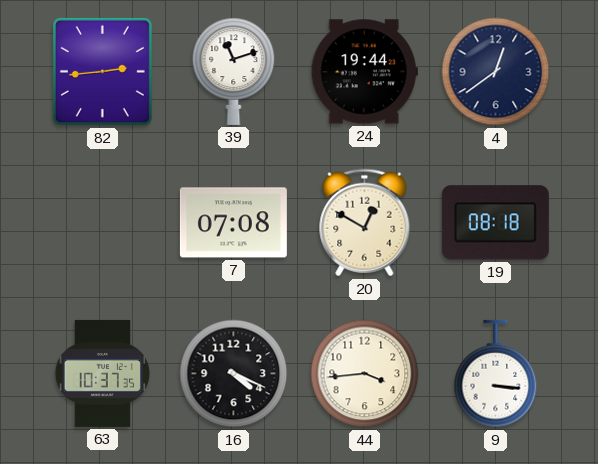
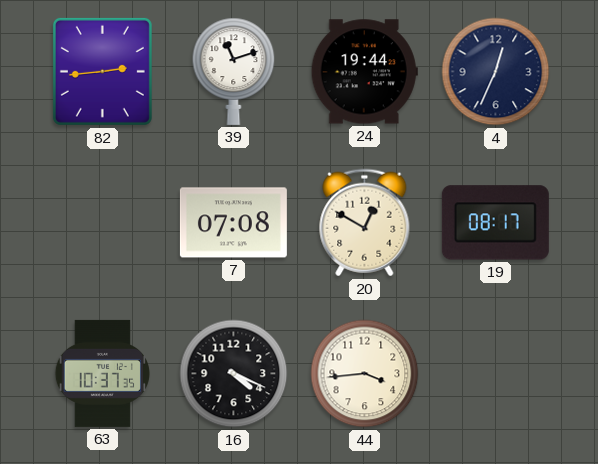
4: 12:39 -> 12:34 (496, 72)
19: 08:18 -> 08:17 (495, 223)
9: 3:16 -> none (496, 374)
